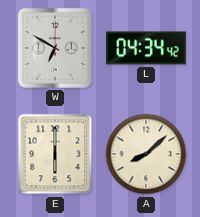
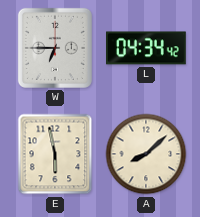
W: 6:50 -> 6:45 (55, 48)
E: 6:00 -> 5:58 (55, 154)
